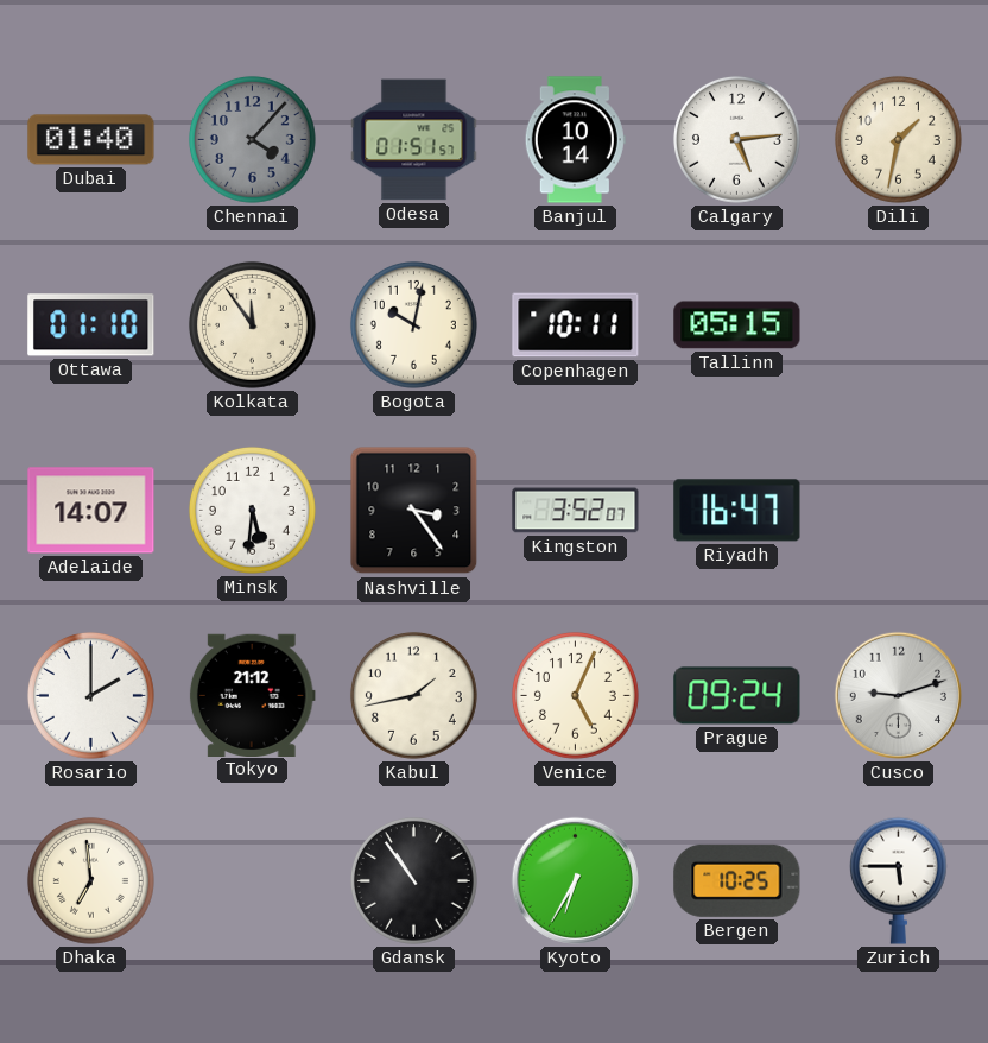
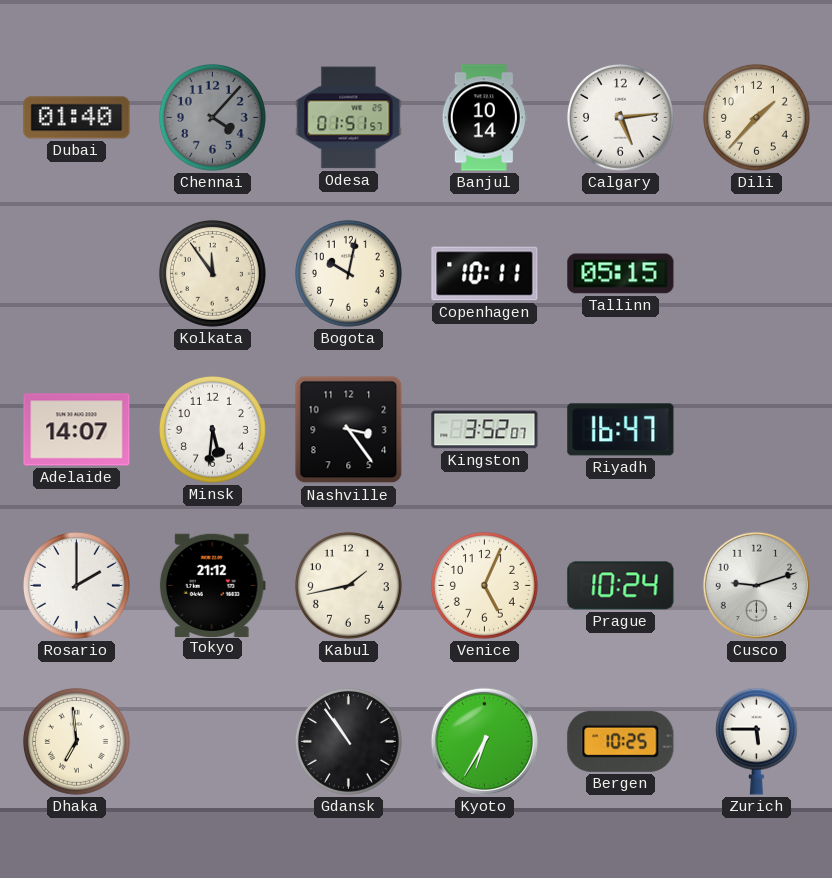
Dili: 1:32 -> 1:37 (756, 117)
Ottawa: 01:10 -> none (91, 325)
Prague: 09:24 -> 10:24 (621, 586)
